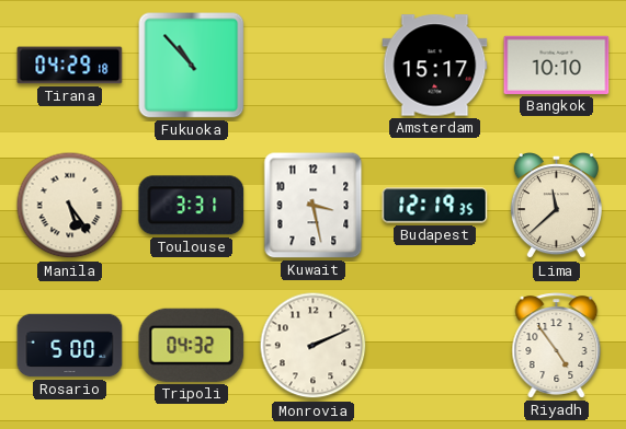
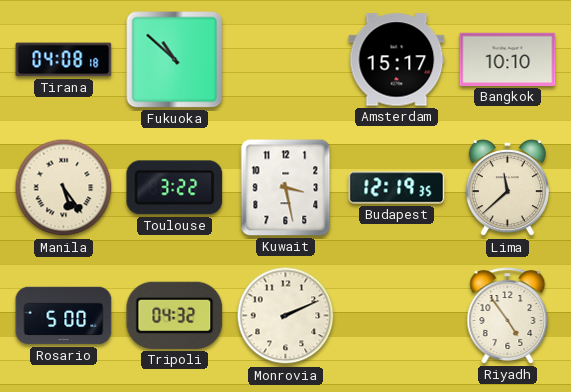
Tirana: 04:29 -> 04:08 (64, 60)
Fukuoka: 10:53 -> 10:52 (175, 60)
Toulouse: 3:31 -> 3:22 (175, 188)
